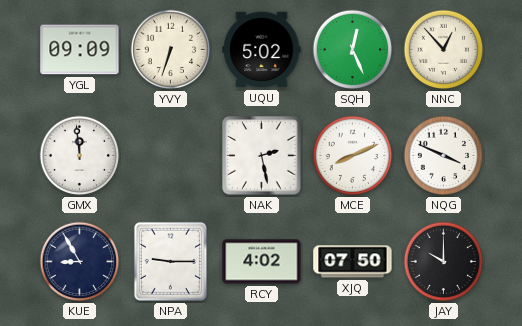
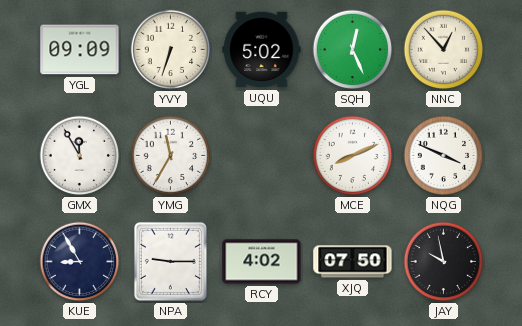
GMX: 11:59 -> 11:55 (80, 156)
YMG: none -> 11:35 (171, 156)
NAK: 2:28 -> none (262, 156)
JAY: 10:00 -> 9:58 (444, 262)
